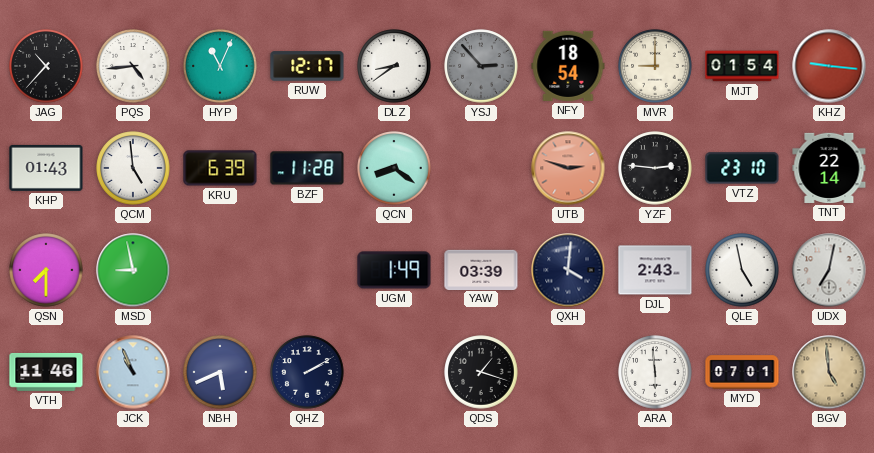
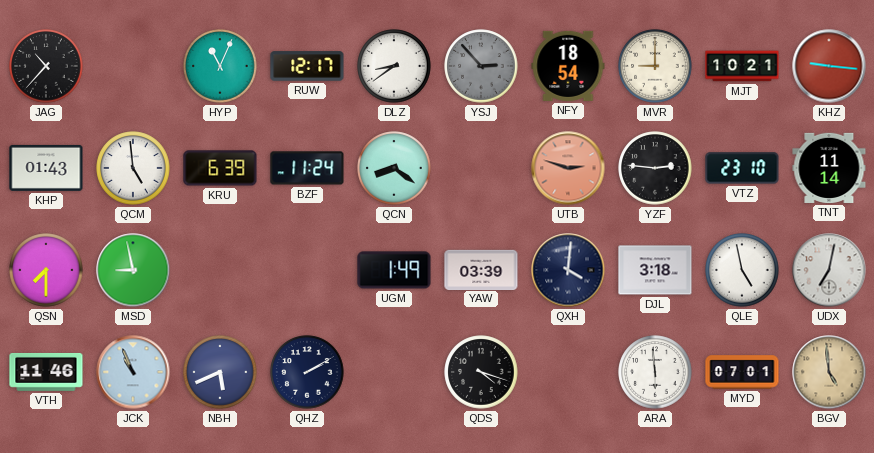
PQS: 4:44 -> none (133, 66)
MJT: 01:54 -> 10:21 (742, 66)
BZF: 11:28 -> 11:24 (307, 168)
TNT: 22:14 -> 11:14 (829, 168)
DJL: 2:43 -> 3:18 (655, 270)
QDS: 1:18 -> 4:18 (481, 372)
